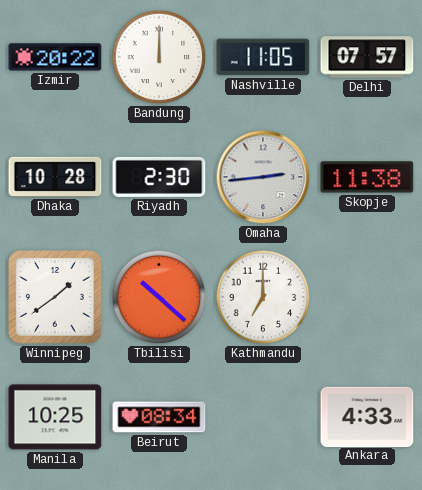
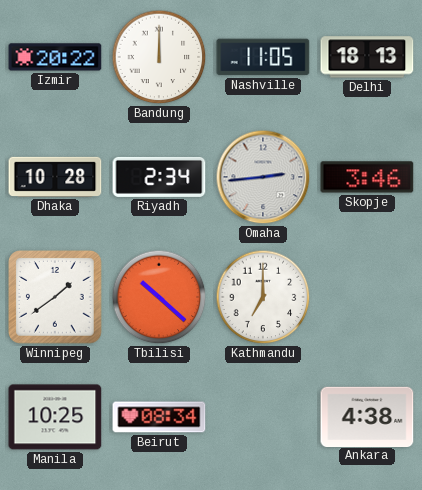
Delhi: 07:57 -> 18:13 (367, 57)
Riyadh: 2:30 -> 2:34 (159, 177)
Skopje: 11:38 -> 3:46 (367, 177)
Ankara: 4:33 -> 4:38 (367, 416)
